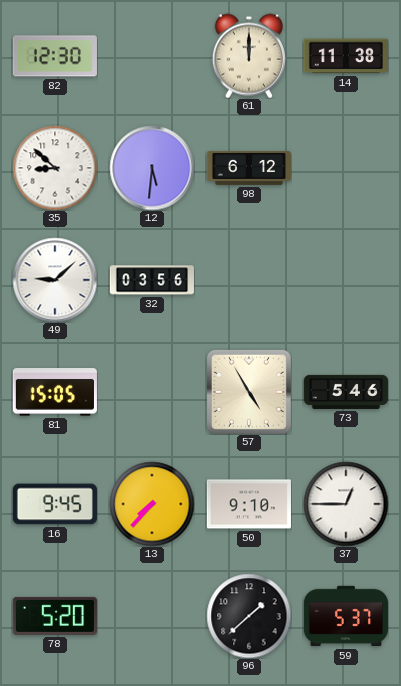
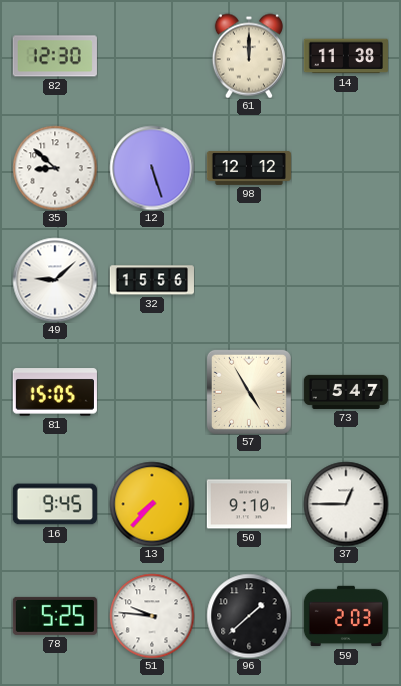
12: 5:31 -> 5:27 (152, 168)
98: 6:12 -> 12:12 (248, 168)
32: 03:56 -> 15:56 (151, 280)
73: 5:46 -> 5:47 (346, 392)
78: 5:20 -> 5:25 (55, 616)
51: none -> 9:46 (152, 616)
59: 5:37 -> 2:03 (346, 616)
